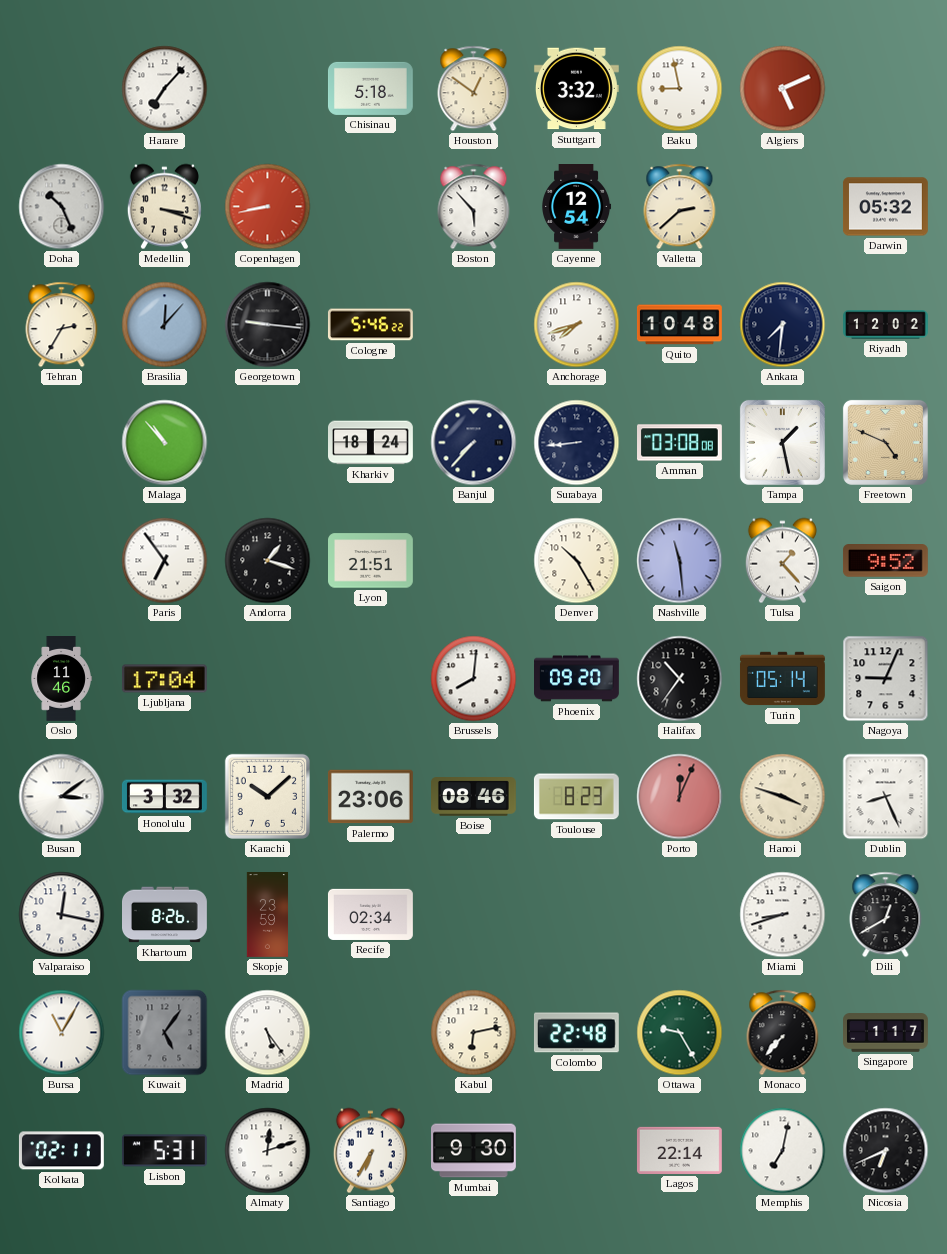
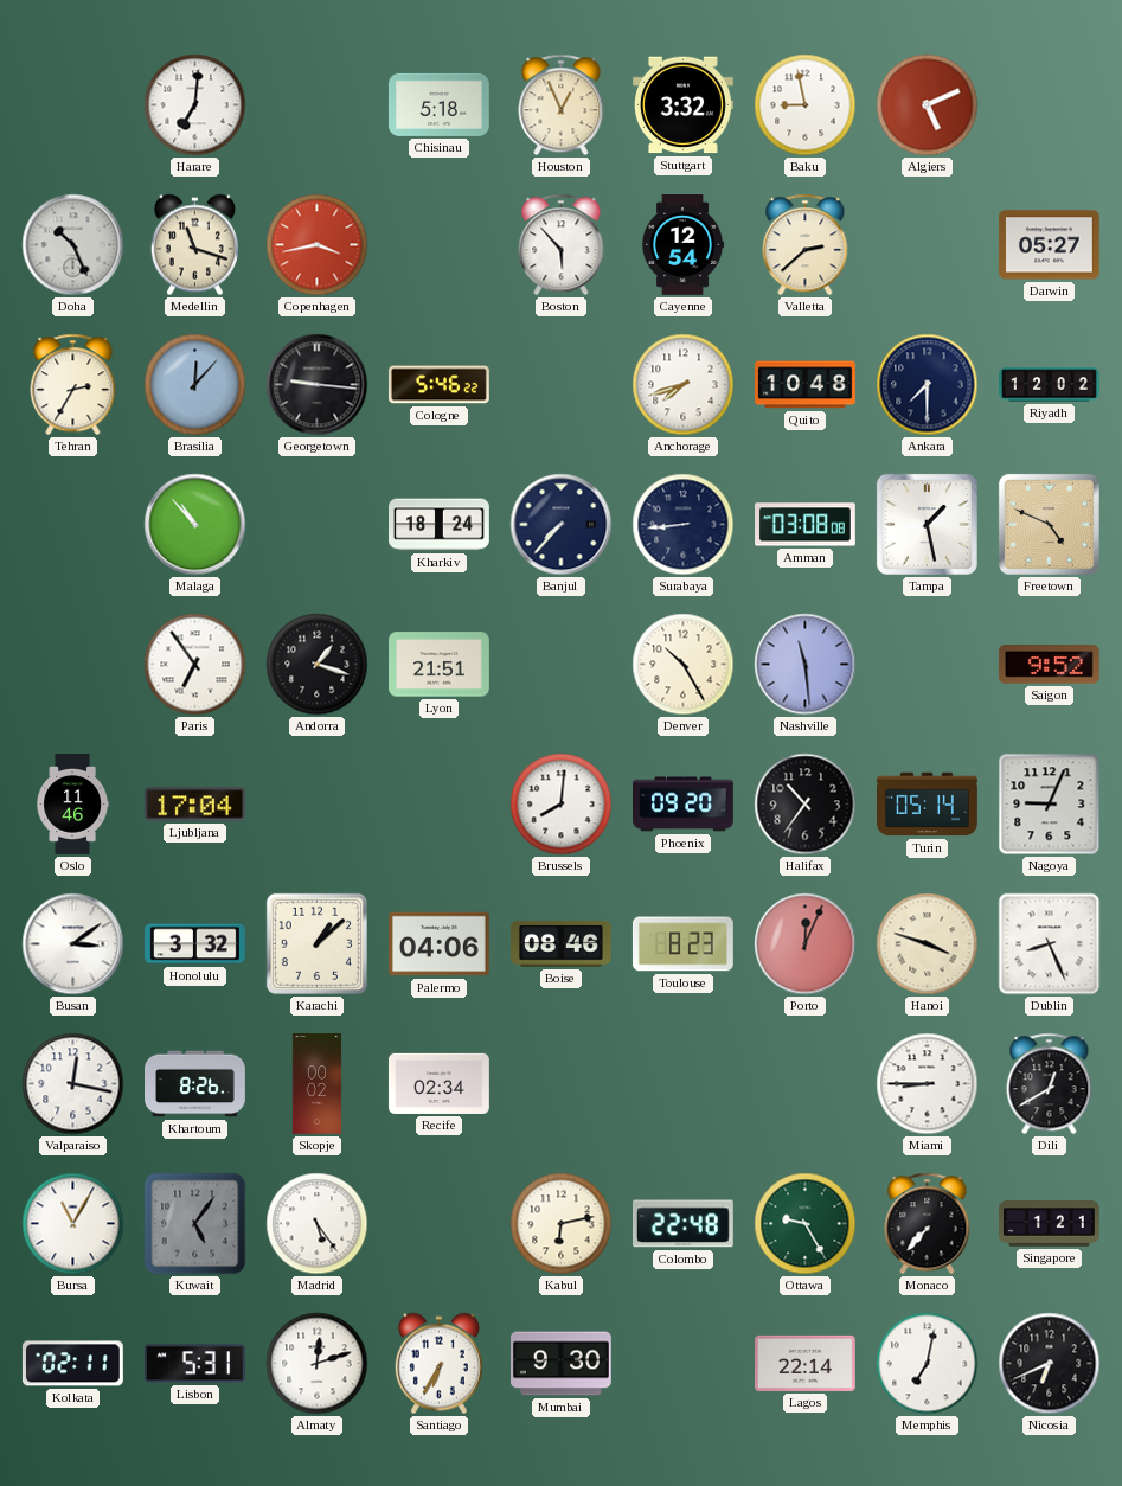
Harare: 7:07 -> 7:01 (195, 105)
Houston: 12:51 -> 12:56 (562, 105)
Medellin: 3:18 -> 11:18 (194, 245)
Copenhagen: 8:43 -> 3:43 (318, 245)
Darwin: 05:32 -> 05:27 (1049, 245)
Ankara: 7:31 -> 7:30 (928, 385)
Tulsa: 1:23 -> none (782, 561)
Karachi: 10:08 -> 1:08 (316, 943)
Palermo: 23:06 -> 04:06 (438, 944)
Skopje: 23:59 -> 00:02 (318, 1084)
Miami: 8:42 -> 8:45 (928, 1084)
Singapore: 1:17 -> 1:21 (1050, 1224)
